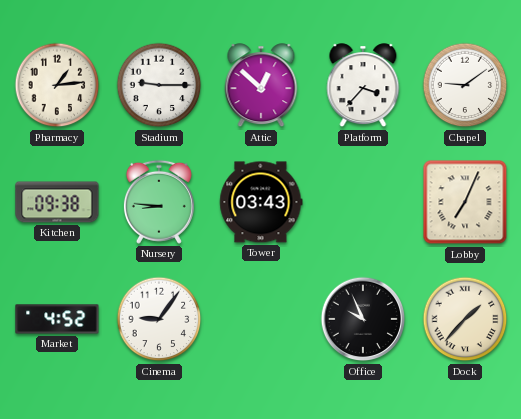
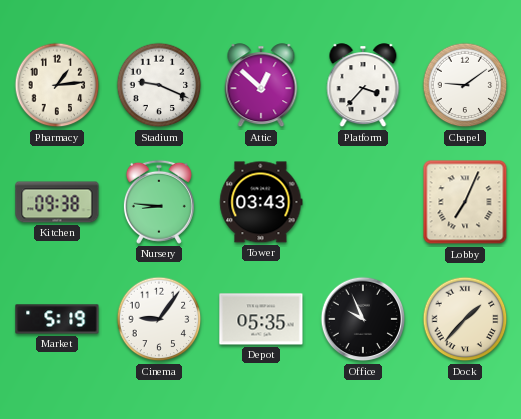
Stadium: 9:15 -> 9:19 (159, 85)
Market: 4:52 -> 5:19 (57, 319)
Depot: none -> 05:35 (261, 319)
